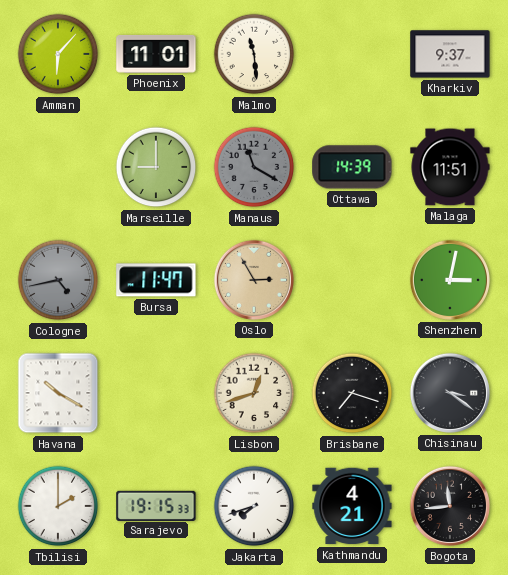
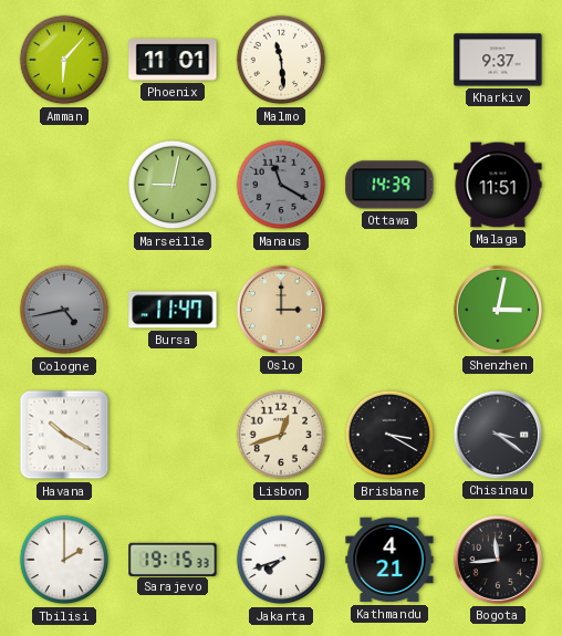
Marseille: 9:00 -> 9:02 (173, 185)
Oslo: 2:55 -> 3:00 (281, 310)
Brisbane: 7:18 -> 3:20 (389, 435)
